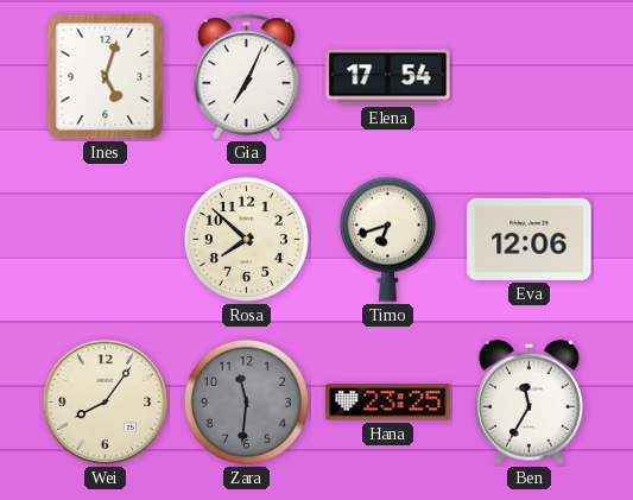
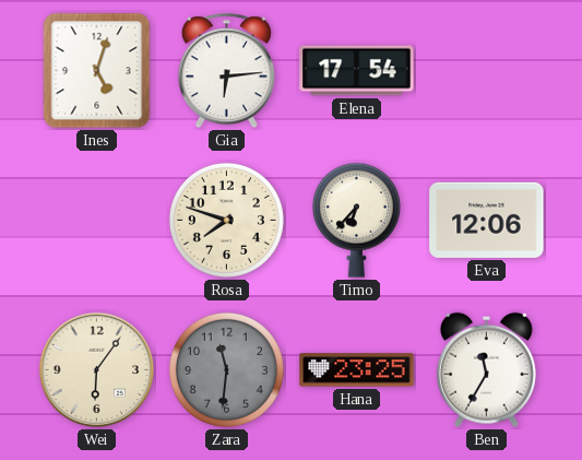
Gia: 7:04 -> 6:14 (226, 71)
Rosa: 7:52 -> 7:48 (226, 220)
Timo: 6:42 -> 6:37 (356, 220)
Wei: 8:06 -> 6:06 (97, 370)
